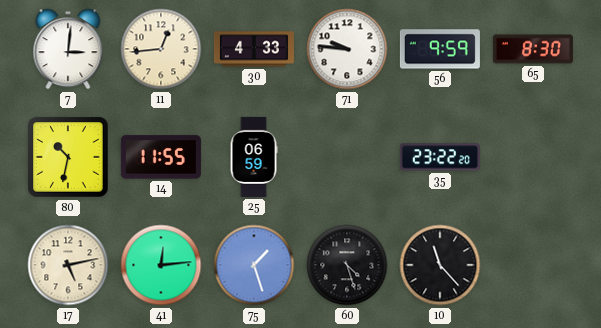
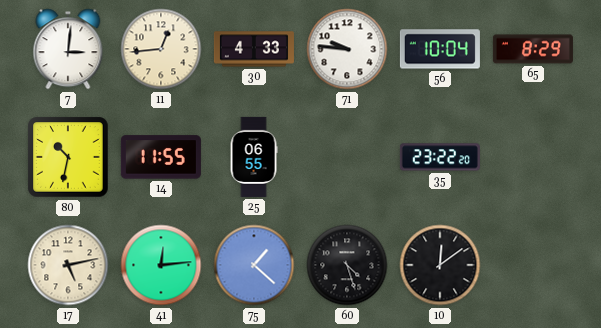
56: 9:59 -> 10:04 (440, 49)
65: 8:30 -> 8:29 (533, 49)
25: 06:59 -> 06:55 (254, 157)
75: 1:27 -> 1:22 (254, 265)
10: 11:23 -> 12:09 (440, 265)
